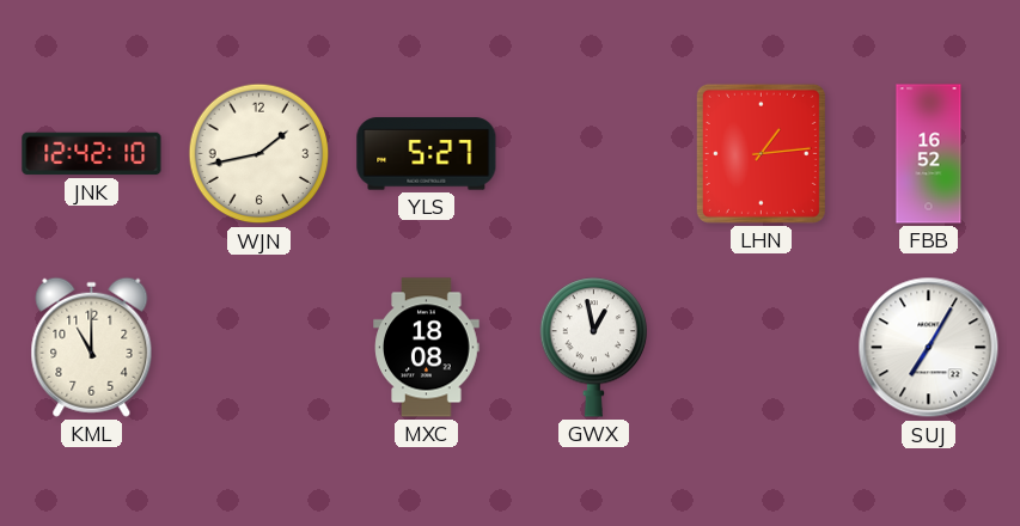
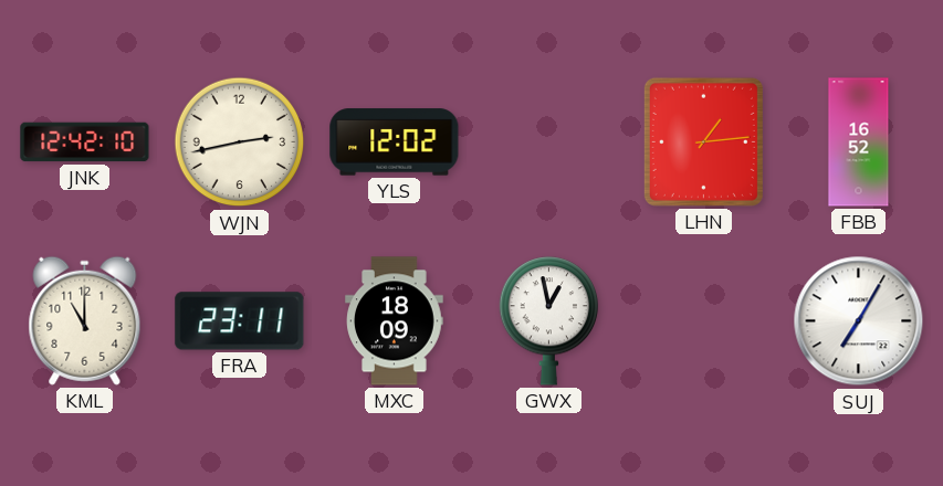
WJN: 1:43 -> 2:43 (240, 142)
YLS: 5:27 -> 12:02 (395, 142)
FRA: none -> 23:11 (240, 321)
MXC: 18:08 -> 18:09 (395, 321)
